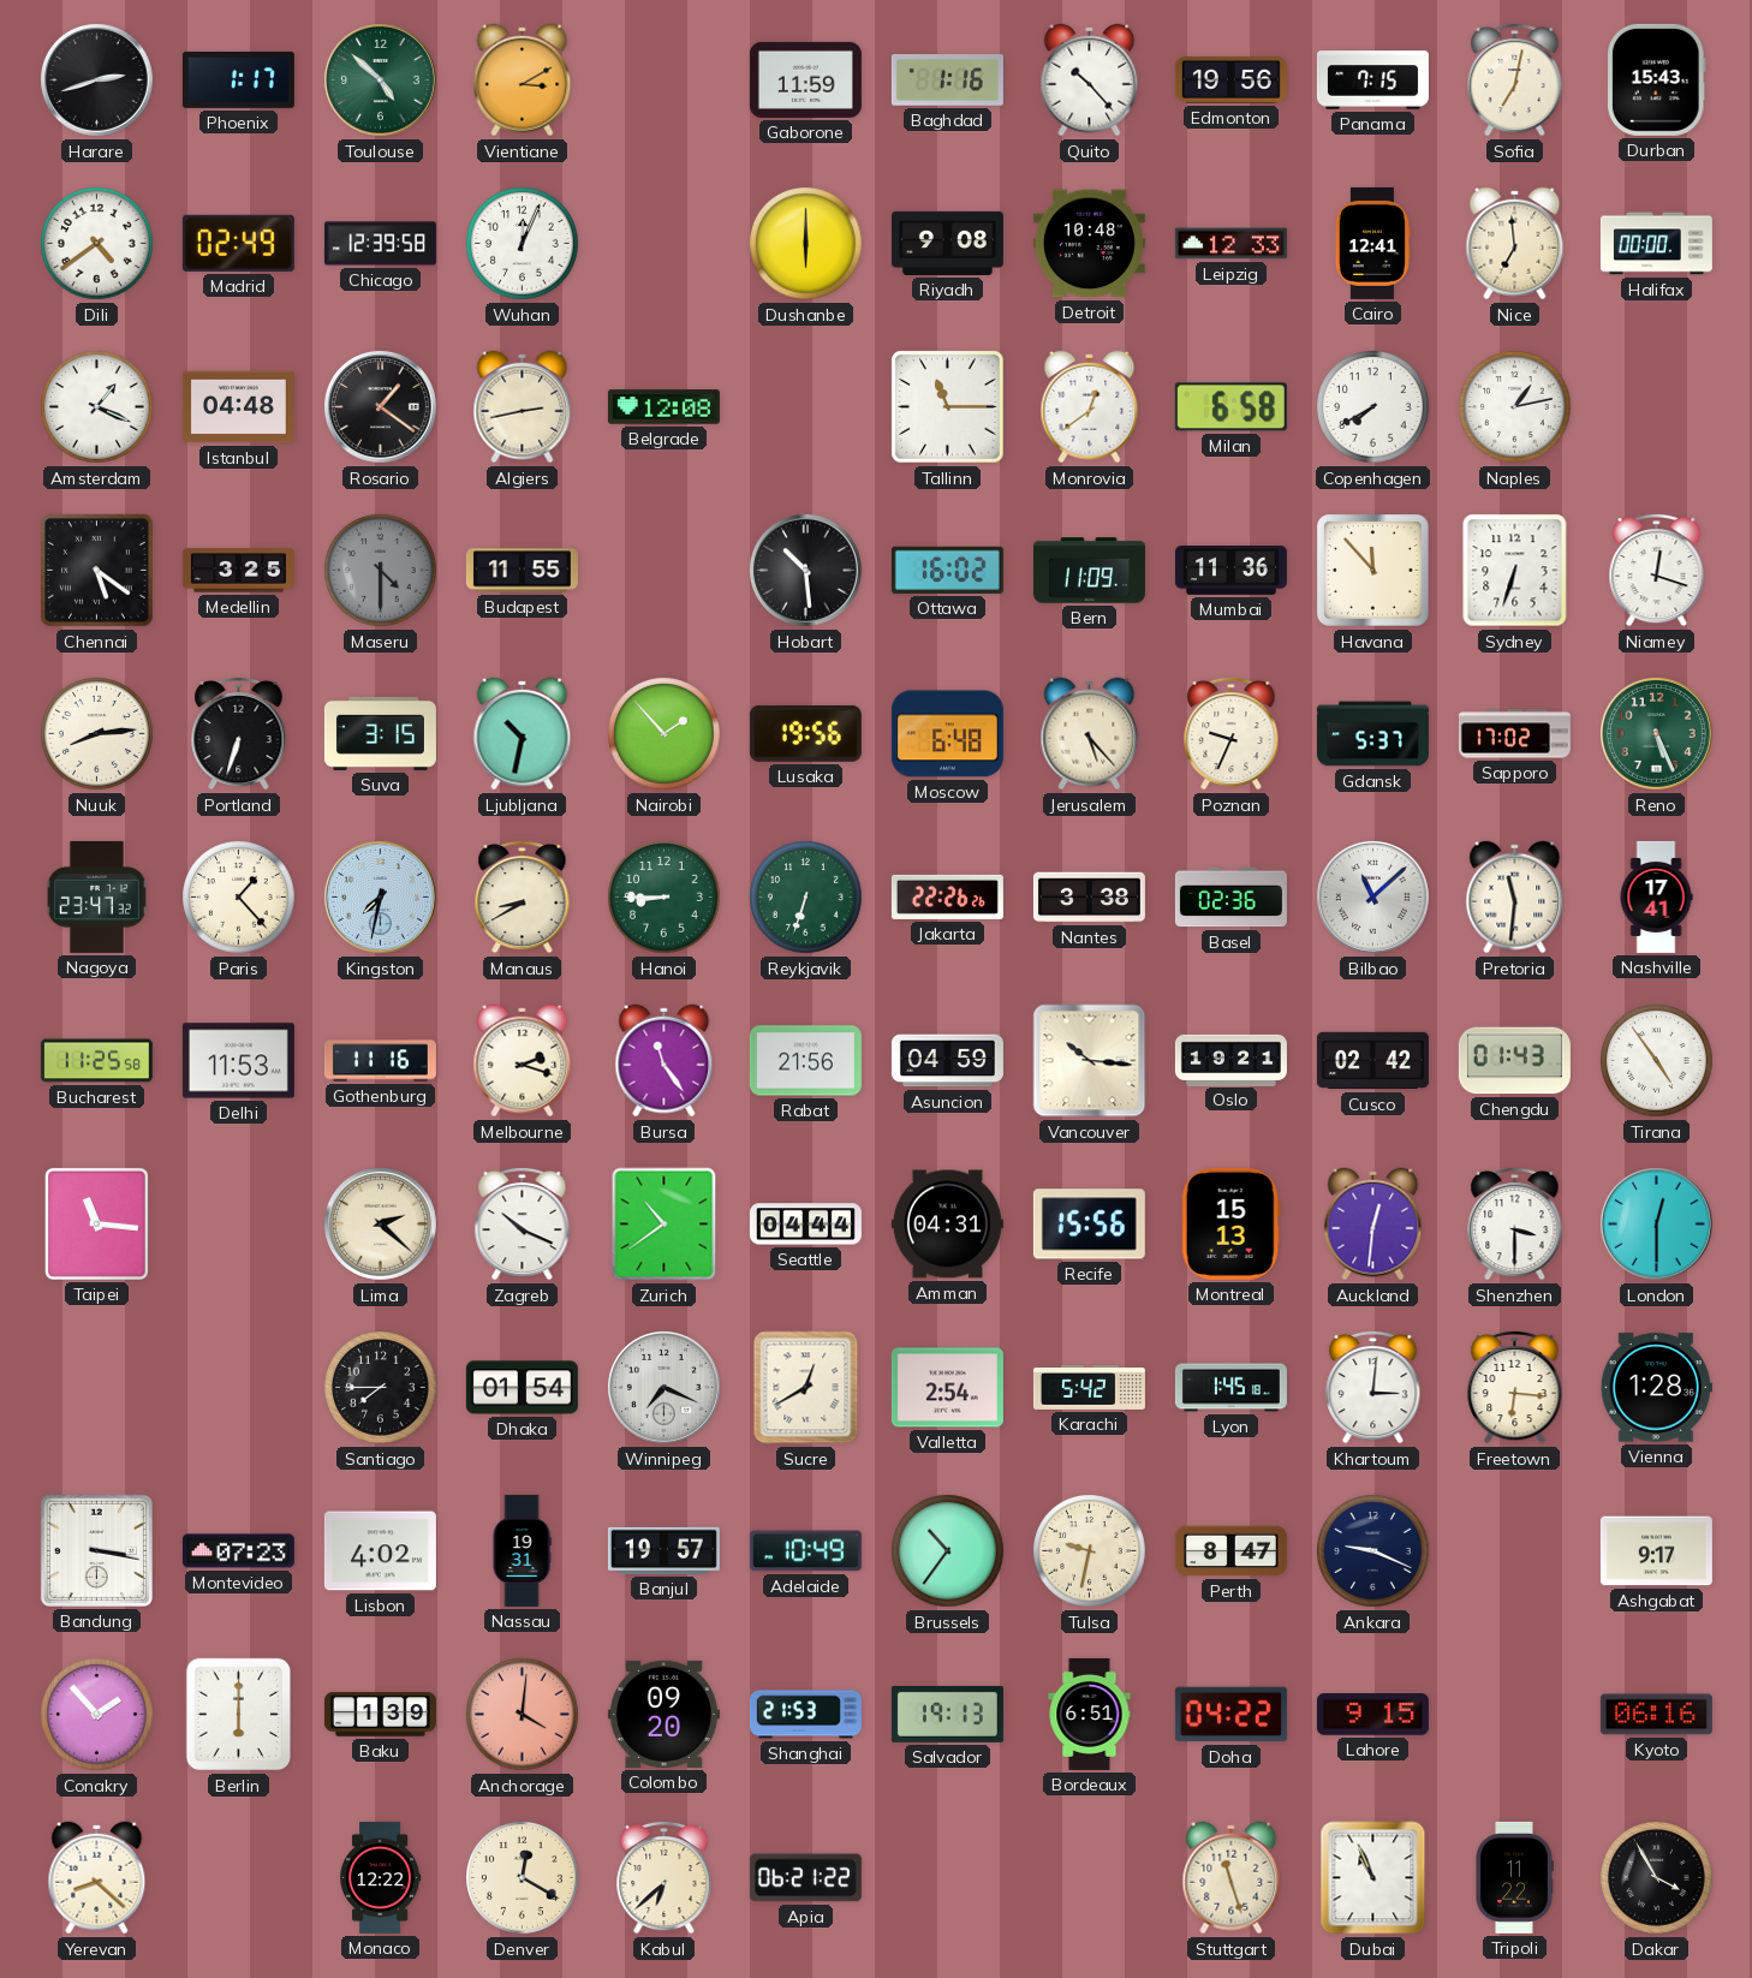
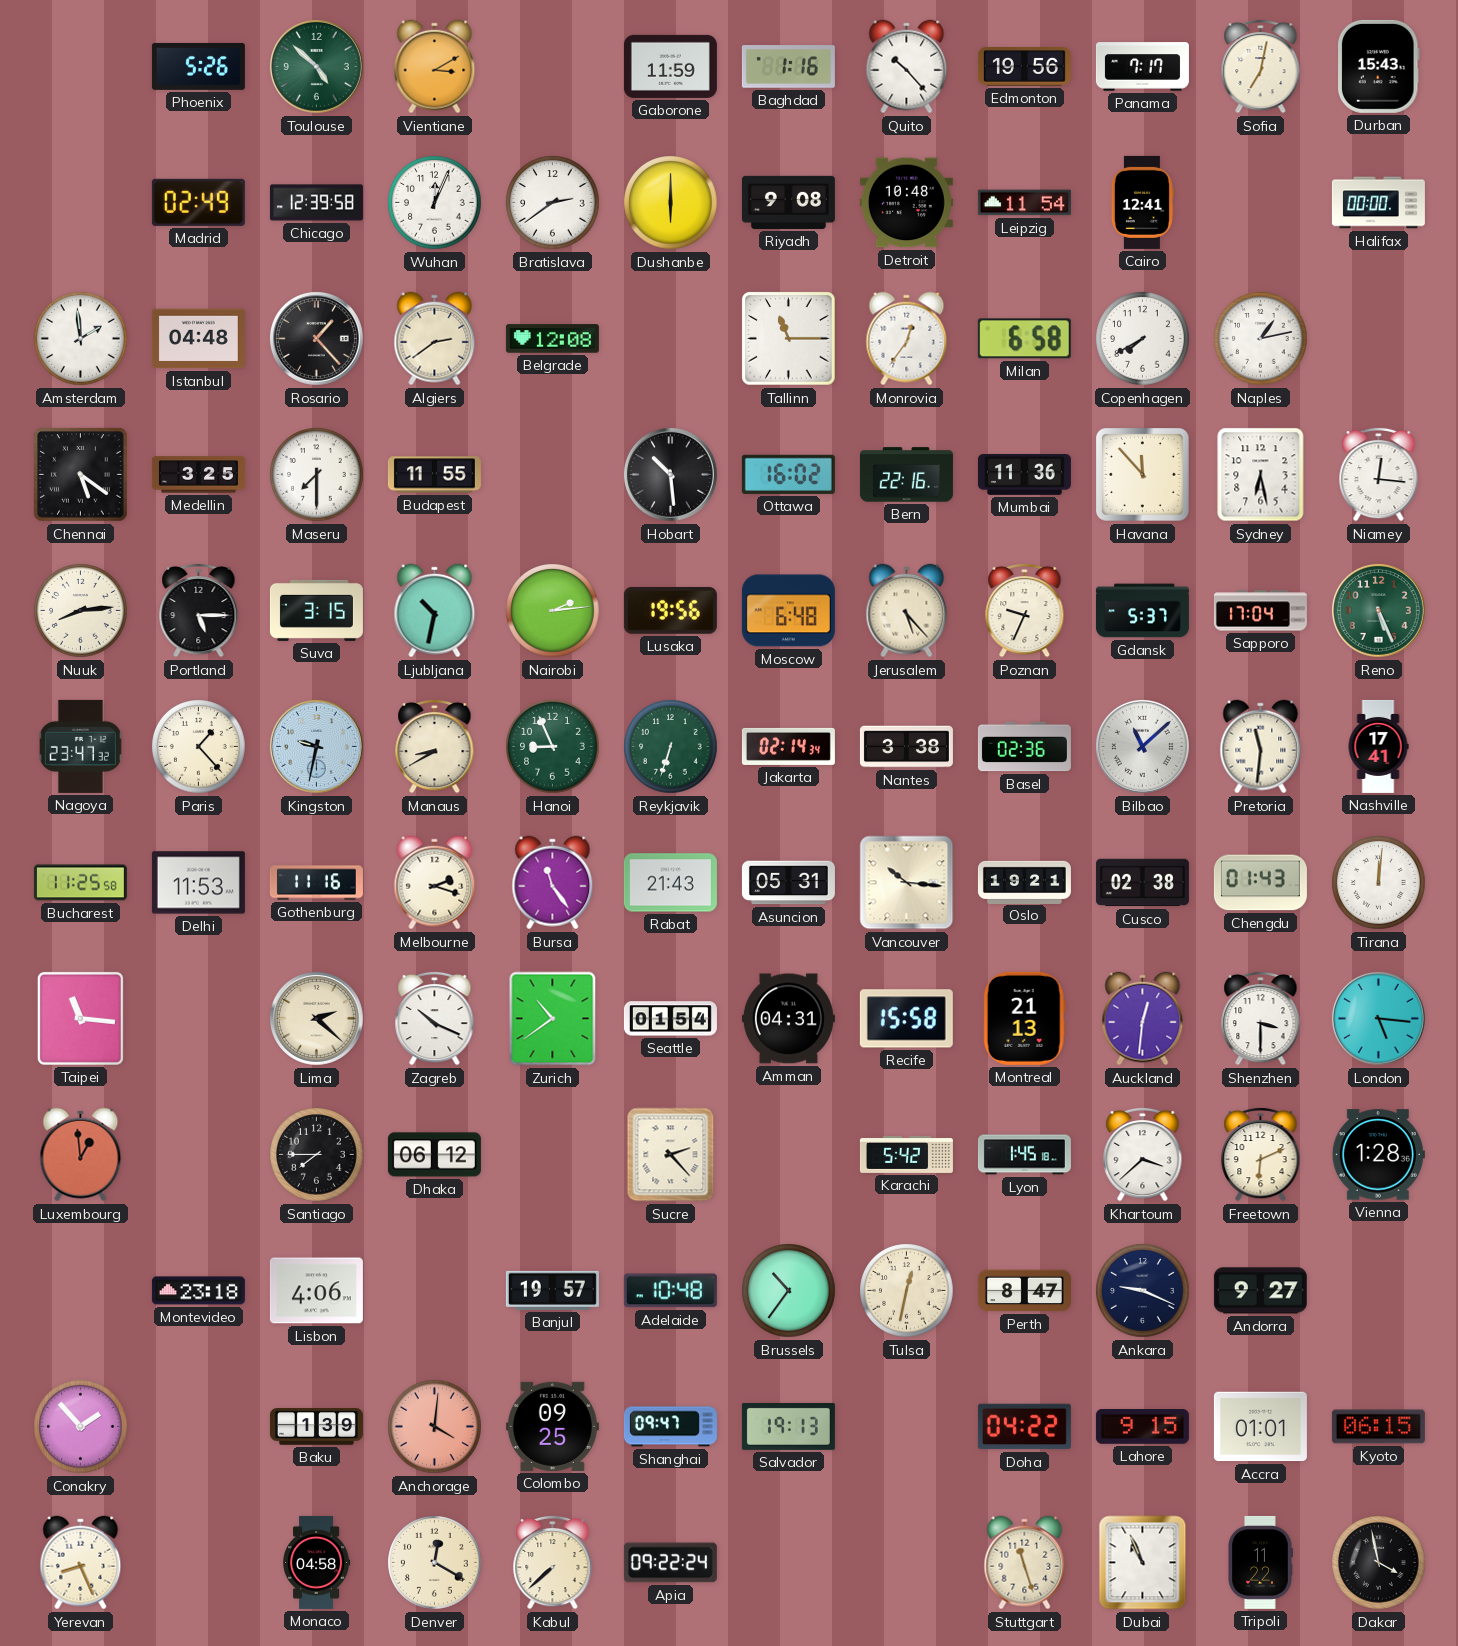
Harare: 2:42 -> none (96, 79)
Phoenix: 1:17 -> 5:26 (198, 66)
Panama: 7:15 -> 7:17 (1142, 67)
Dili: 4:39 -> none (97, 244)
Bratislava: none -> 2:39 (553, 203)
Leipzig: 12:33 -> 11:54 (1024, 203)
Nice: 6:59 -> none (1515, 244)
Amsterdam: 1:19 -> 1:59 (81, 339)
Rosario: 1:21 -> 1:23 (316, 338)
Algiers: 2:43 -> 2:39 (435, 339)
Monrovia: 12:39 -> 12:36 (907, 339)
Maseru: 4:30 -> 7:30 (317, 475)
Maseru dial: grey -> white (317, 475)
Bern: 11:09 -> 22:16 (906, 475)
Sydney: 6:33 -> 6:28 (1261, 475)
Niamey: 12:18 -> 12:16 (1379, 474)
Portland: 6:33 -> 5:15 (199, 610)
Nairobi: 1:53 -> 2:14 (553, 611)
Sapporo: 17:02 -> 17:04 (1260, 611)
Kingston: 7:32 -> 9:32 (316, 746)
Hanoi: 8:45 -> 8:56 (553, 747)
Jakarta: 22:26 -> 02:14 (788, 746)
Rabat: 21:56 -> 21:43 (670, 883)
Asuncion: 04:59 -> 05:31 (788, 883)
Cusco: 02:42 -> 02:38 (1142, 883)
Tirana: 4:54 -> 12:01 (1379, 883)
Seattle: 04:44 -> 01:54 (670, 1019)
Recife: 15:56 -> 15:58 (906, 1019)
Montreal: 15:13 -> 21:13 (1024, 1018)
London: 12:30 -> 5:16 (1378, 1018)
Luxembourg: none -> 12:59 (81, 1155)
Dhaka: 01:54 -> 06:12 (434, 1155)
Winnipeg: 7:19 -> none (663, 1387)
Sucre: 12:40 -> 2:23 (671, 1155)
Valletta: 2:54 -> none (947, 1388)
Khartoum: 3:01 -> 3:38 (1143, 1154)
Freetown: 6:16 -> 6:11 (1261, 1154)
Bandung: 3:17 -> none (96, 1550)
Montevideo: 07:23 -> 23:18 (198, 1291)
Lisbon: 4:02 -> 4:06 (316, 1291)
Nassau: 19:31 -> none (522, 1550)
Adelaide: 10:49 -> 10:48 (670, 1291)
Tulsa: 9:32 -> 12:32 (907, 1291)
Andorra: none -> 9:27 (1260, 1291)
Ashgabat: 9:17 -> none (1656, 1551)
Berlin: 6:00 -> none (239, 1715)
Colombo: 09:20 -> 09:25 (552, 1426)
Shanghai: 21:53 -> 09:47 (670, 1427)
Bordeaux: 6:51 -> none (1090, 1714)
Accra: none -> 01:01 (1260, 1427)
Kyoto: 06:16 -> 06:15 (1378, 1427)
Yerevan: 8:22 -> 8:26 (81, 1563)
Monaco: 12:22 -> 04:58 (317, 1562)
Kabul: 6:38 -> 7:38 (553, 1562)
Apia: 06:21 -> 09:22 (670, 1563)
Dakar: 3:55 -> 3:58 (1379, 1563)
